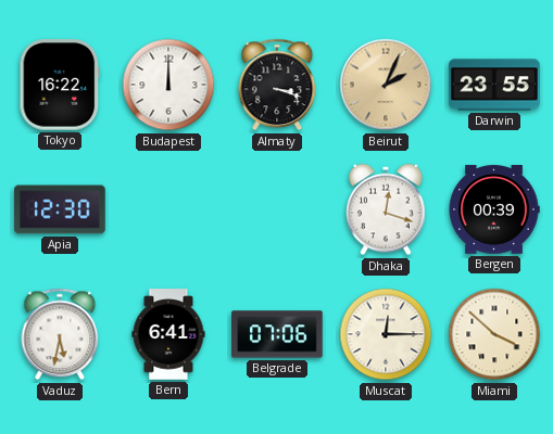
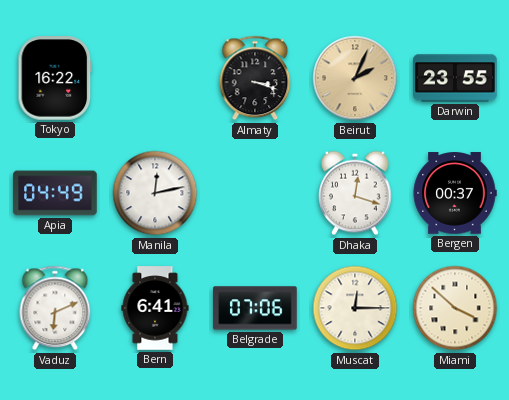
Budapest: 12:00 -> none (168, 85)
Apia: 12:30 -> 04:49 (55, 193)
Manila: none -> 12:13 (155, 193)
Bergen: 00:39 -> 00:37 (455, 193)
Vaduz: 5:32 -> 6:11 (55, 308)
